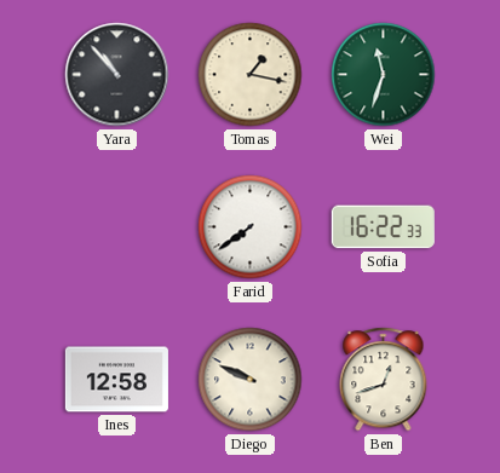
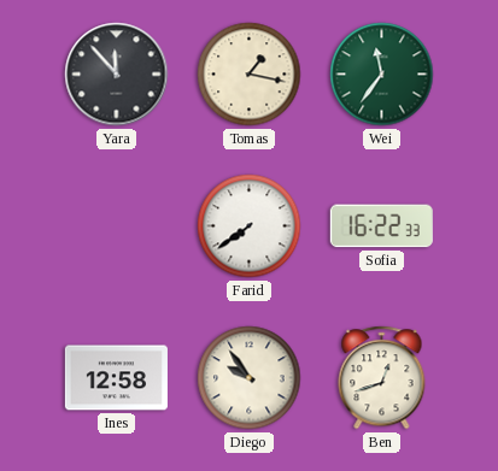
Yara: 10:53 -> 11:53 (117, 75)
Wei: 11:33 -> 11:36 (382, 75)
Diego: 9:49 -> 9:54 (250, 378)
